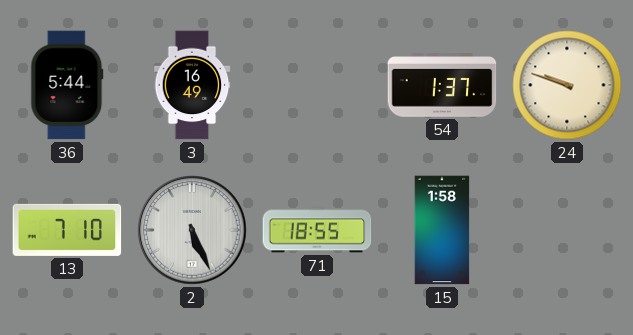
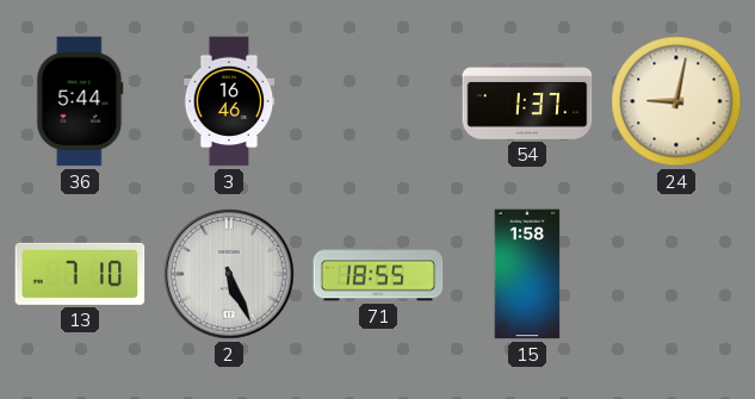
3: 16:49 -> 16:46 (229, 101)
24: 9:48 -> 9:02 (676, 101)
